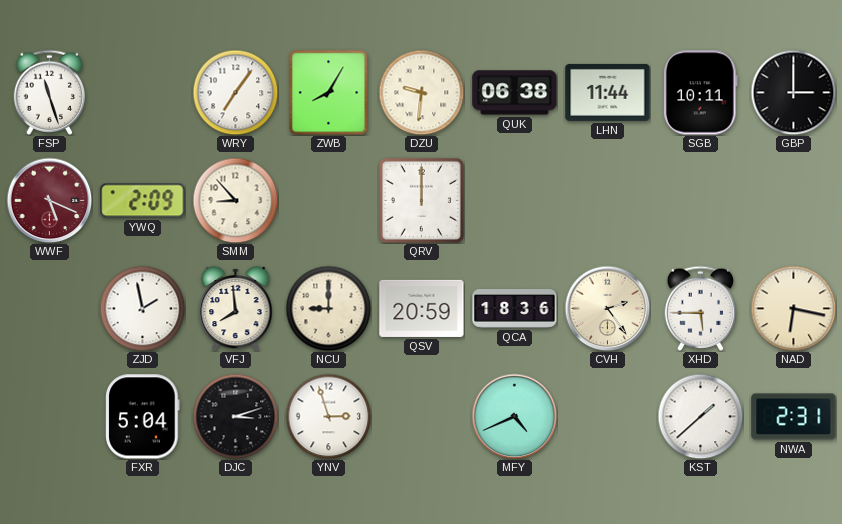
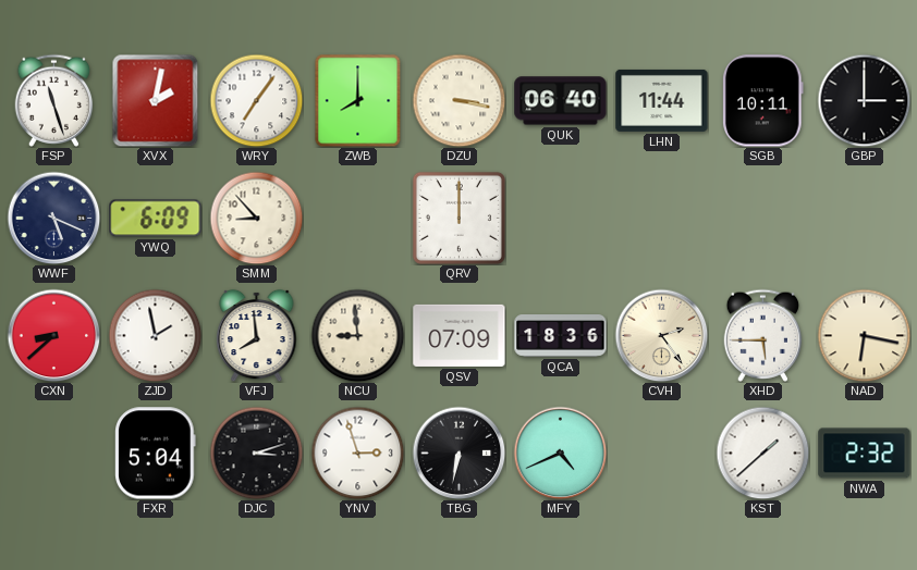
XVX: none -> 2:02 (156, 100)
ZWB: 8:05 -> 8:00 (358, 100)
DZU: 9:31 -> 3:17 (458, 100)
QUK: 06:38 -> 06:40 (561, 101)
WWF dial: burgundy -> navy (53, 218)
YWQ: 2:09 -> 6:09 (156, 219)
CXN: none -> 8:38 (53, 335)
NCU: 9:00 -> 8:59 (357, 335)
QSV: 20:59 -> 07:09 (460, 335)
TBG: none -> 6:32 (458, 453)
NWA: 2:31 -> 2:32 (865, 454)
